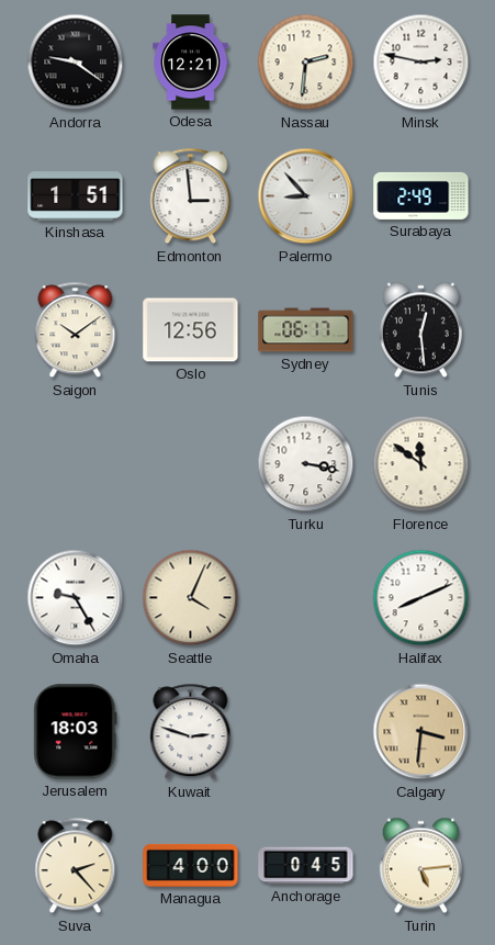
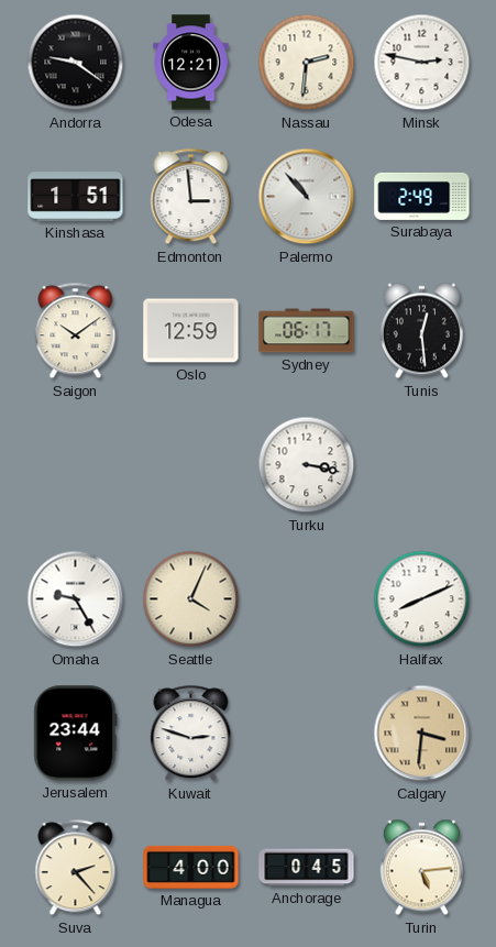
Palermo: 8:53 -> 10:53 (307, 197)
Oslo: 12:56 -> 12:59 (191, 331)
Florence: 11:51 -> none (421, 464)
Jerusalem: 18:03 -> 23:44 (76, 734)
